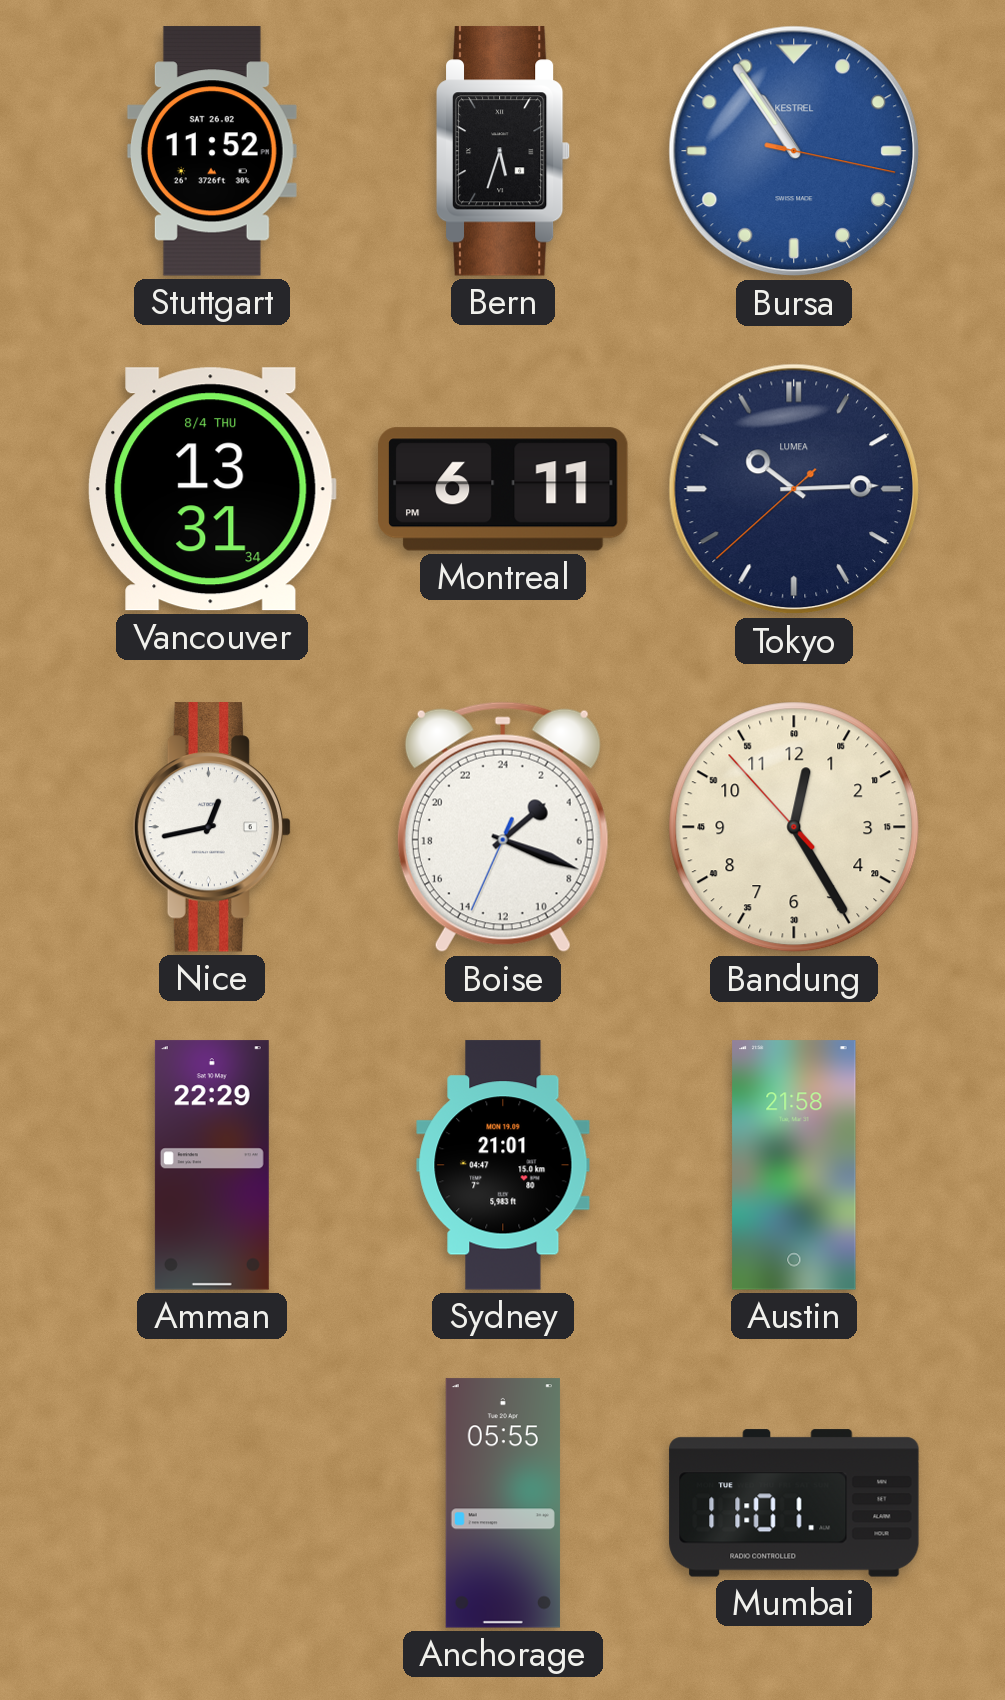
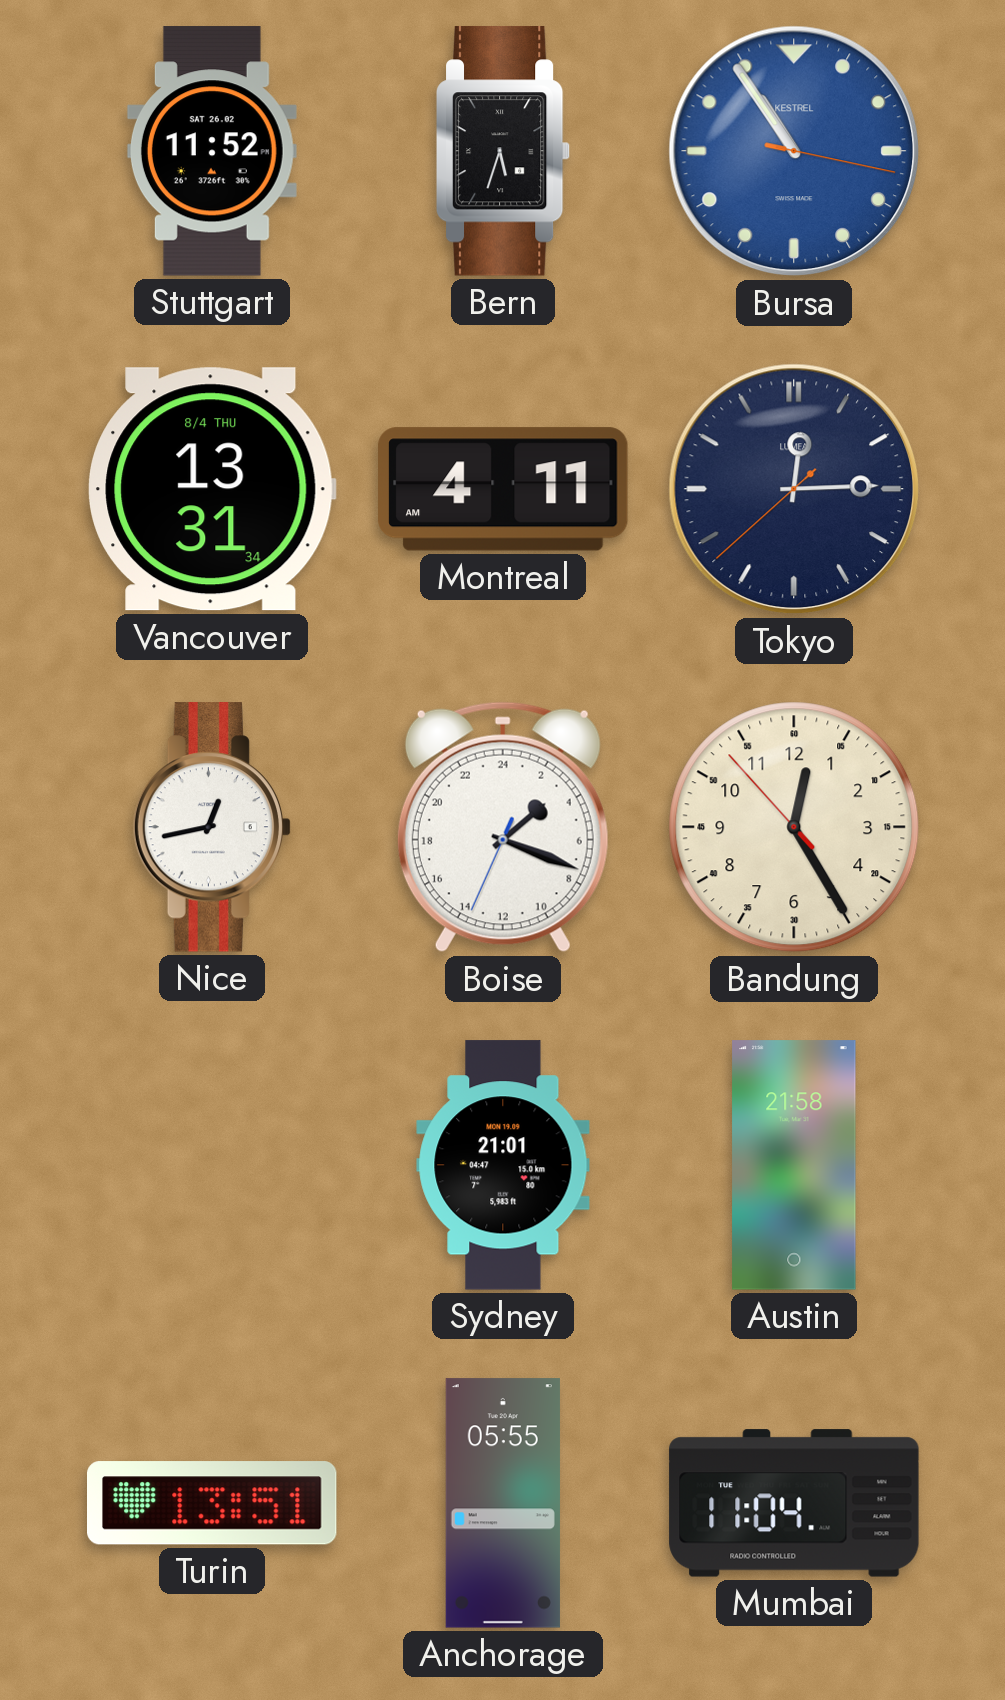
Montreal: 6:11 -> 4:11 (503, 489)
Tokyo: 10:14 -> 12:14 (794, 489)
Amman: 22:29 -> none (212, 1165)
Turin: none -> 13:51 (213, 1503)
Mumbai: 11:01 -> 11:04 (794, 1503)
